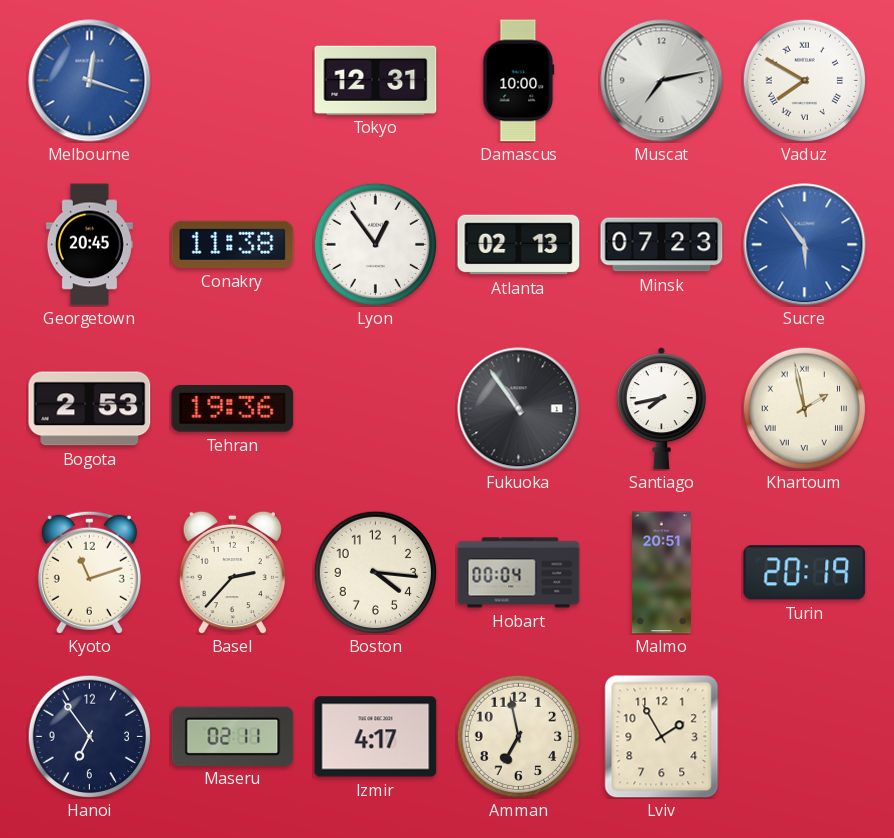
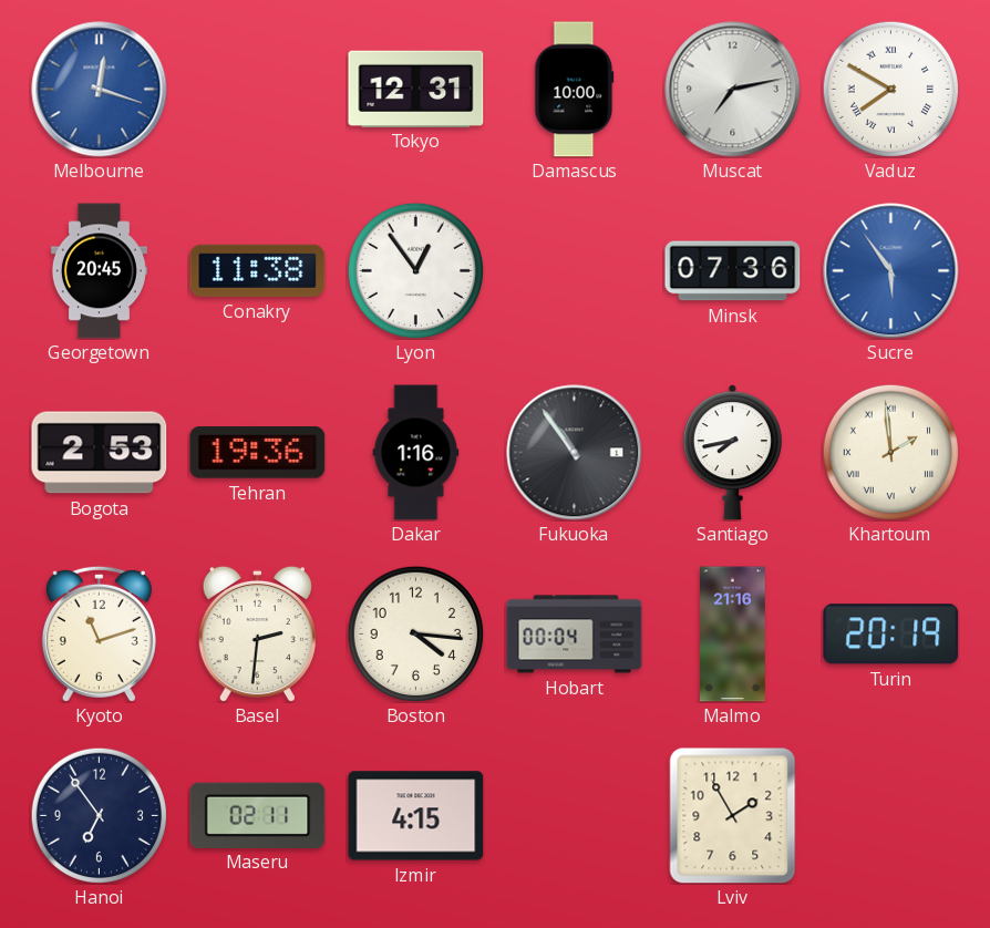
Atlanta: 02:13 -> none (519, 245)
Minsk: 07:23 -> 07:36 (733, 271)
Dakar: none -> 1:16 (416, 453)
Khartoum: 1:58 -> 1:59 (890, 452)
Basel: 2:37 -> 2:31 (257, 633)
Malmo: 20:51 -> 21:16 (733, 635)
Izmir: 4:17 -> 4:15 (416, 816)
Amman: 6:58 -> none (518, 736)
